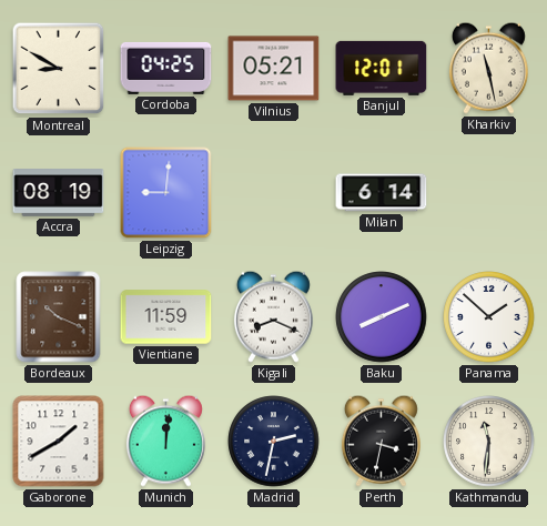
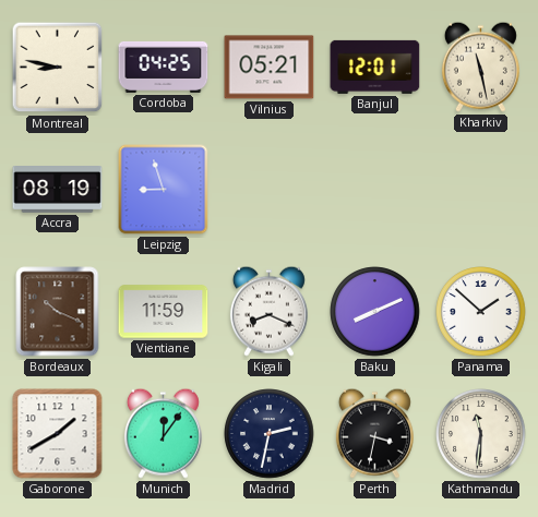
Montreal: 8:50 -> 8:47 (58, 68)
Leipzig: 9:01 -> 8:57 (164, 190)
Milan: 6:14 -> none (382, 193)
Munich: 12:01 -> 12:06 (163, 433)
